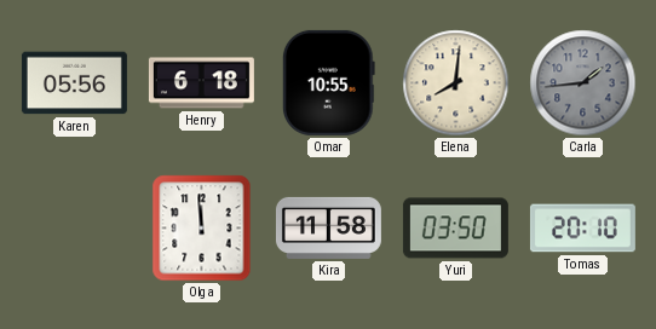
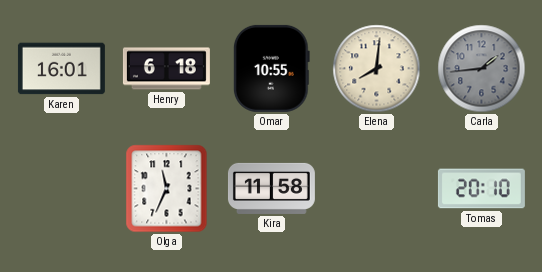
Karen: 05:56 -> 16:01 (61, 69)
Olga: 11:59 -> 11:34 (167, 189)
Yuri: 03:50 -> none (455, 229)
